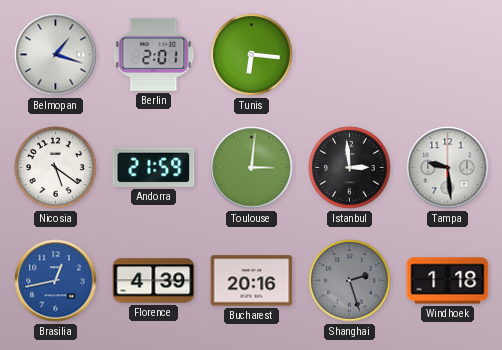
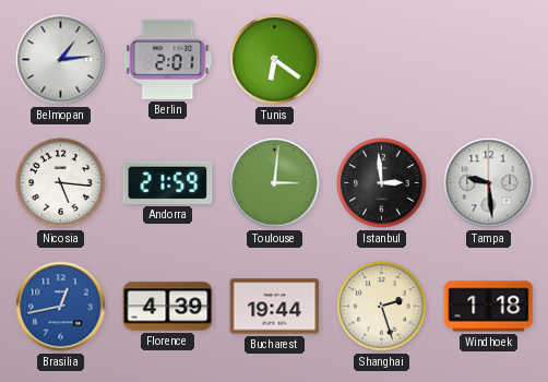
Belmopan: 1:18 -> 1:14 (61, 60)
Tunis: 6:16 -> 6:21 (275, 60)
Nicosia: 5:21 -> 5:16 (61, 183)
Bucharest: 20:16 -> 19:44 (275, 307)
Shanghai dial: grey -> cream (382, 307)
